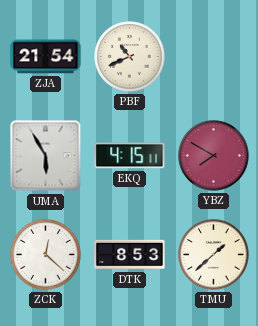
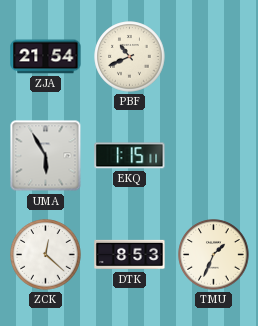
EKQ: 4:15 -> 1:15 (130, 156)
YBZ: 7:50 -> none (214, 156)
TMU: 1:38 -> 1:34 (214, 255)
